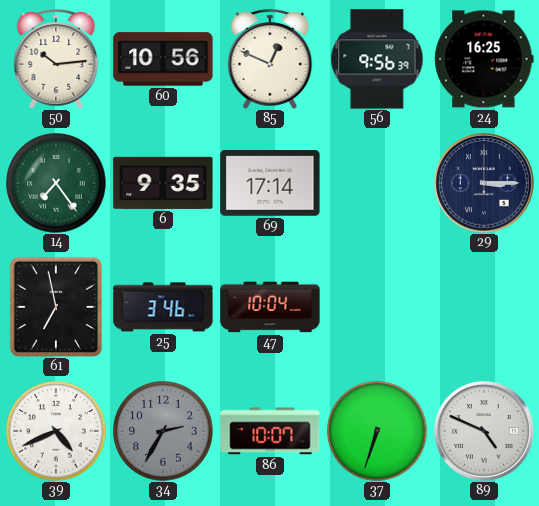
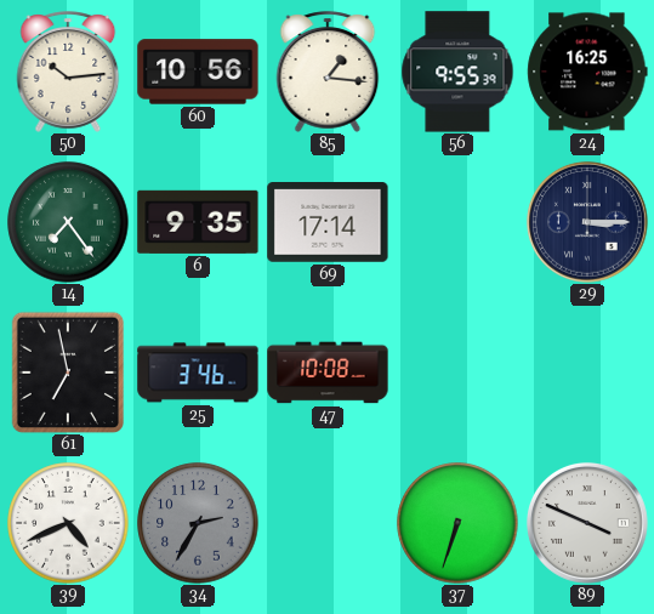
85: 12:49 -> 1:16 (328, 72)
56: 9:56 -> 9:55 (457, 72)
47: 10:04 -> 10:08 (328, 373)
86: 10:07 -> none (270, 431)
89: 4:49 -> 3:49 (587, 523)
